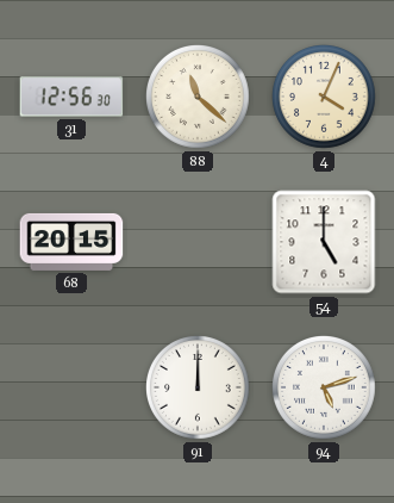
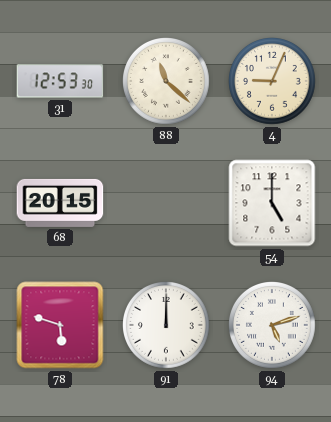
31: 12:56 -> 12:53 (60, 81)
4: 4:04 -> 9:04 (273, 82)
78: none -> 5:48 (60, 325)
